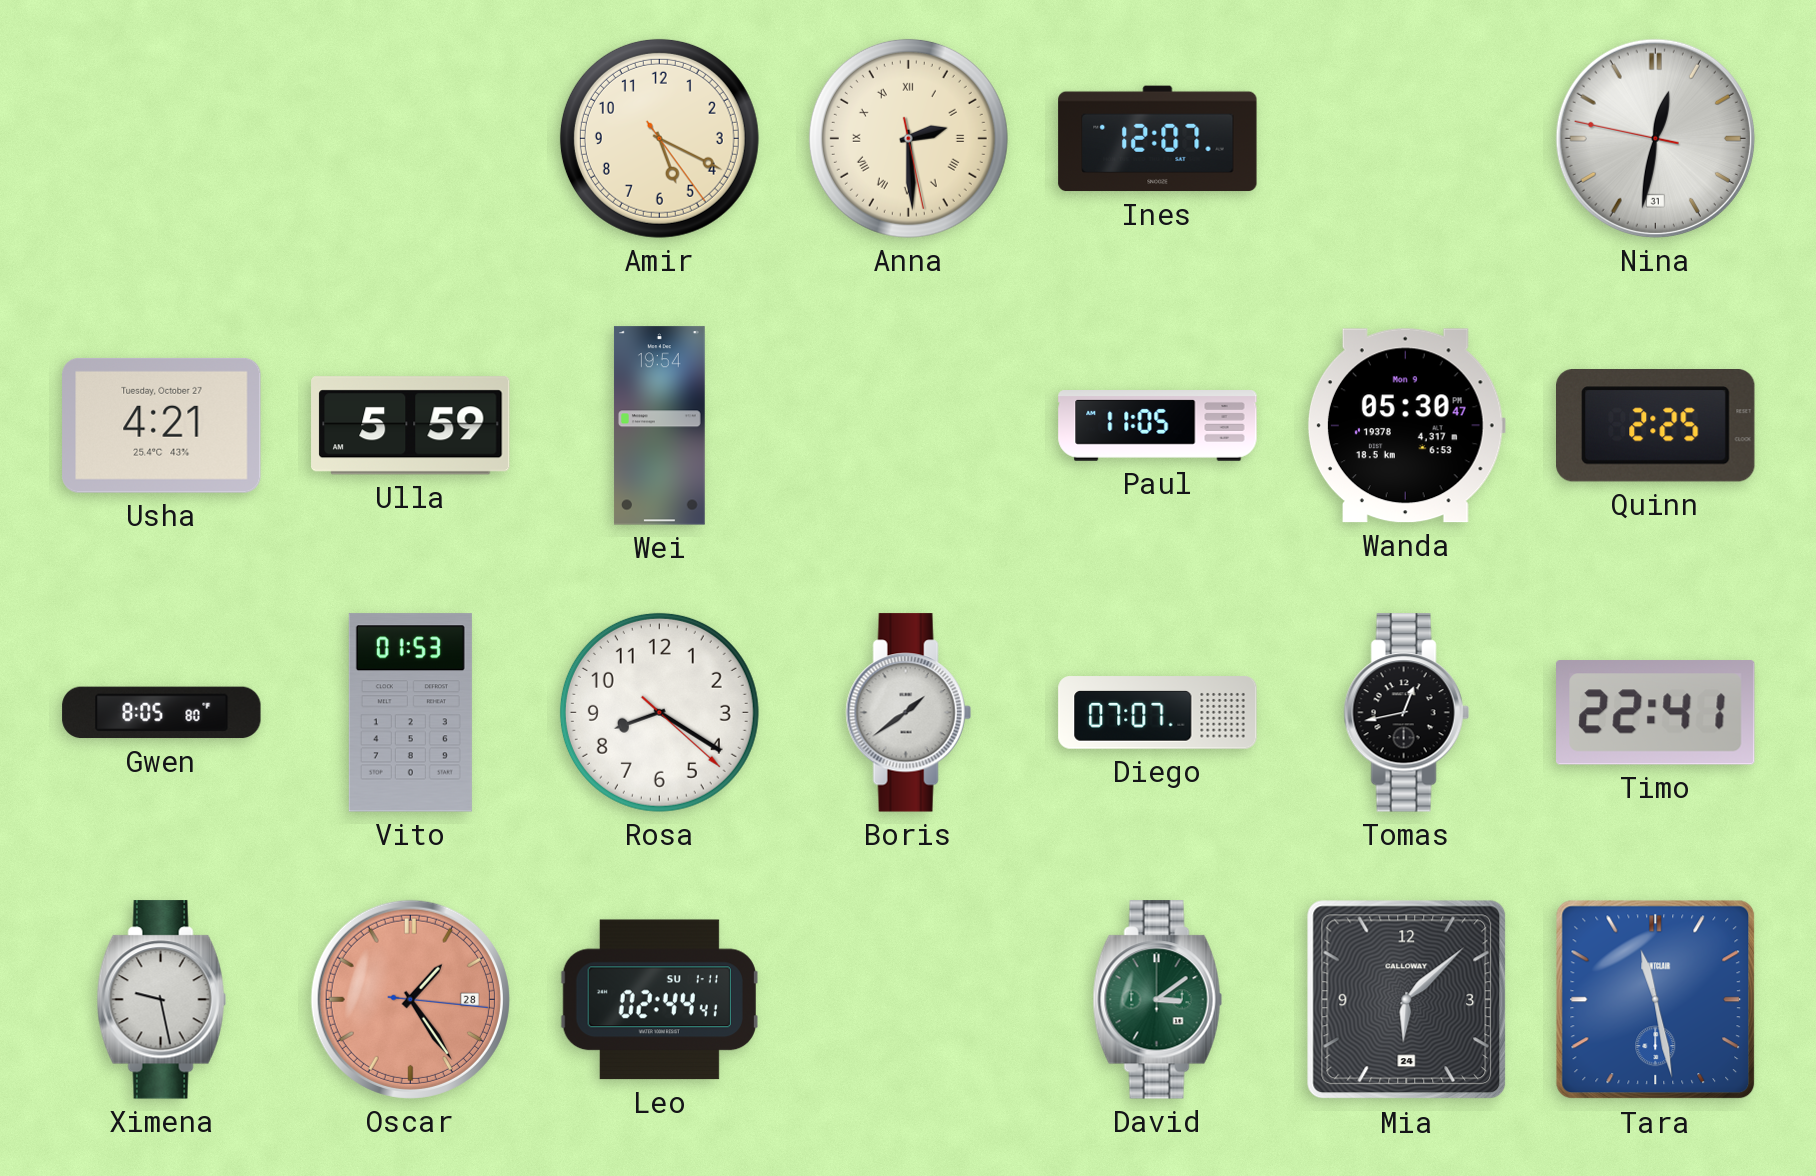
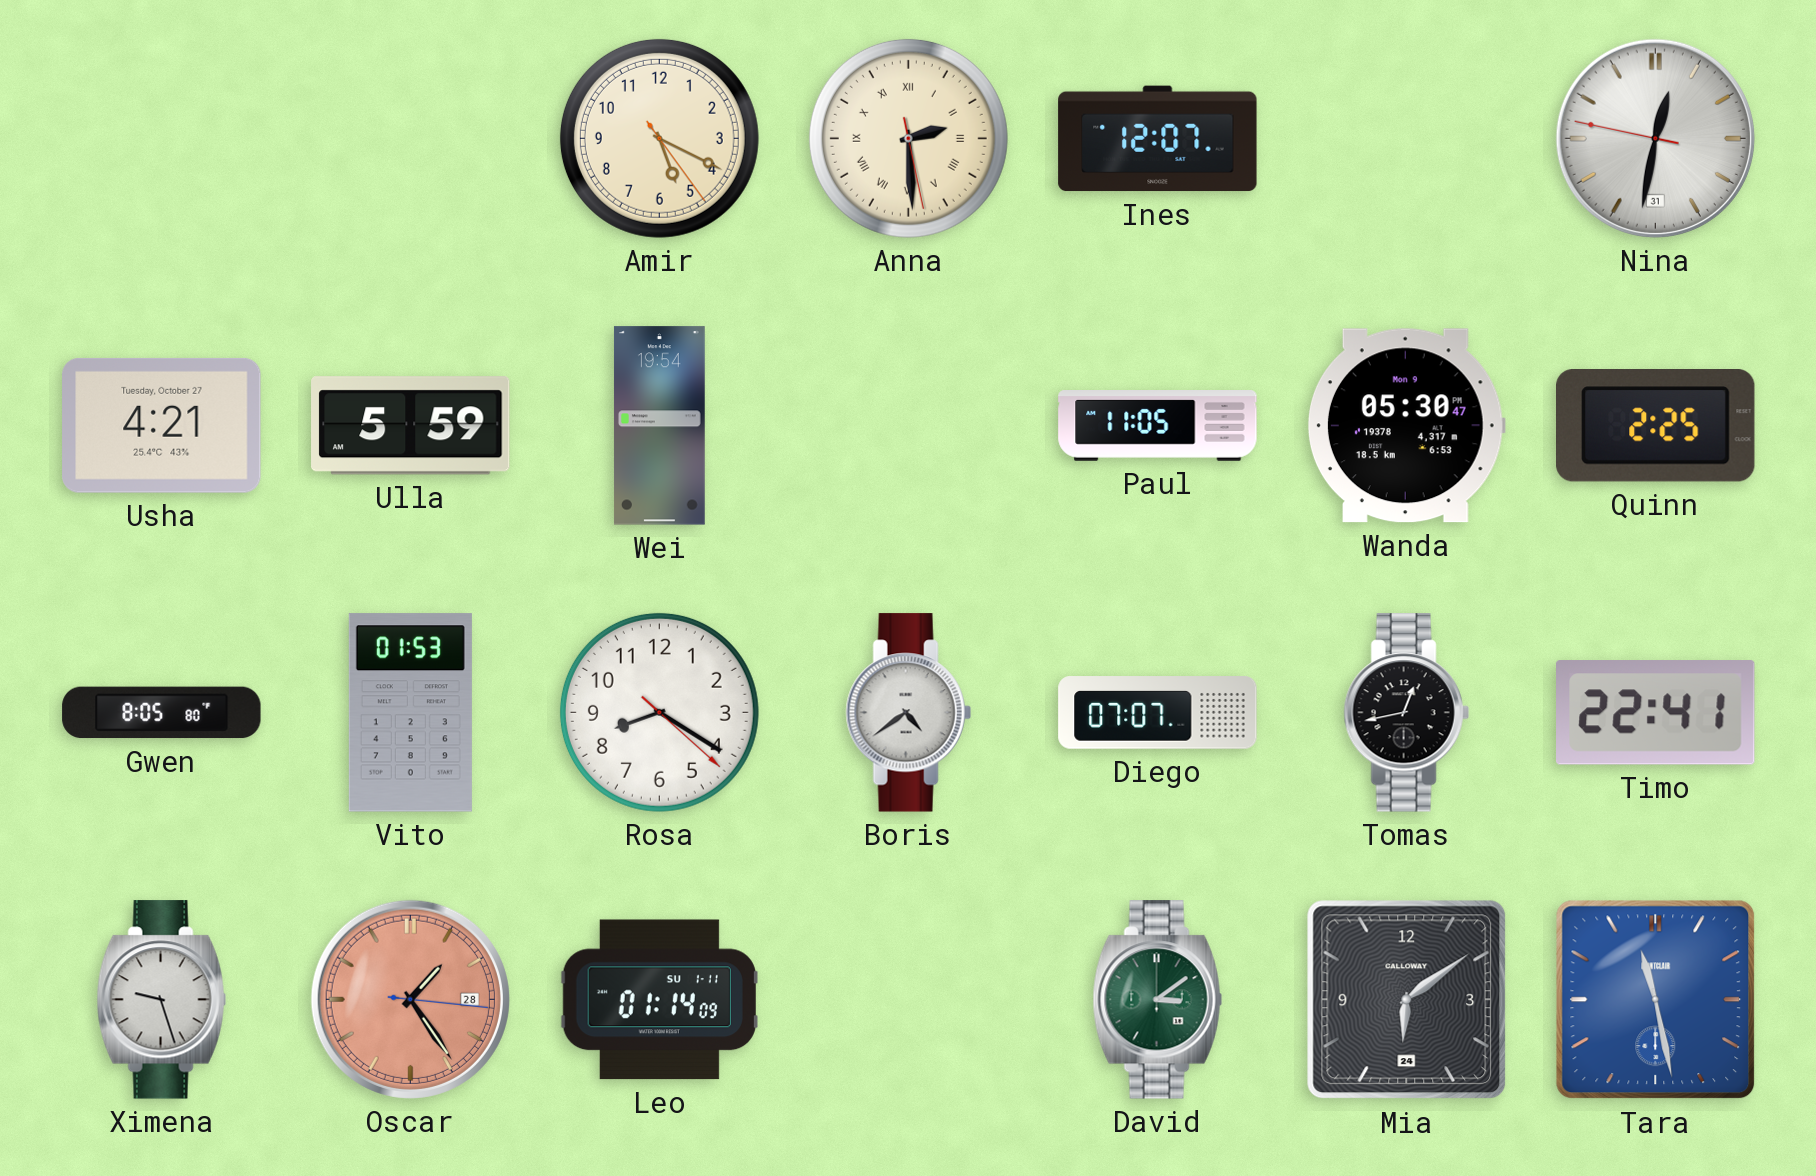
Boris: 1:39 -> 4:39 (908, 713)
Ximena: 9:28 -> 9:27 (161, 1000)
Leo: 02:44 -> 01:14 (659, 1000)
Mia: 6:08 -> 6:09 (1407, 1000)
